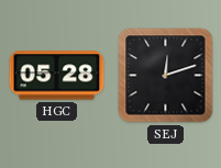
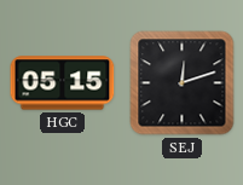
HGC: 05:28 -> 05:15 (63, 83)
